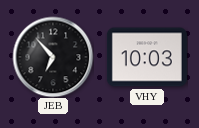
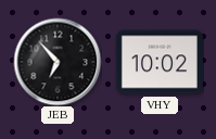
VHY: 10:03 -> 10:02 (160, 62)
